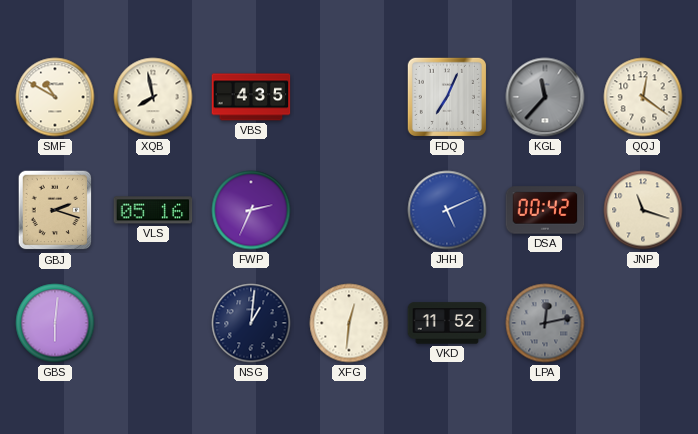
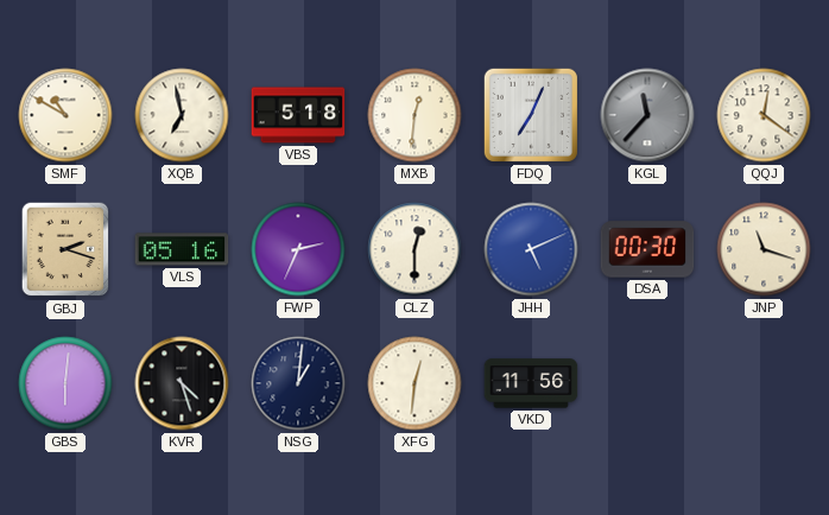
XQB: 7:58 -> 6:58 (182, 115)
VBS: 4:35 -> 5:18 (298, 115)
MXB: none -> 12:31 (414, 115)
CLZ: none -> 12:30 (414, 249)
DSA: 00:42 -> 00:30 (647, 249)
KVR: none -> 4:27 (182, 383)
VKD: 11:52 -> 11:56 (531, 383)
LPA: 12:13 -> none (545, 323)
